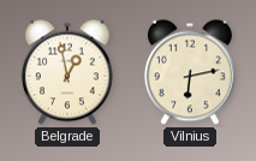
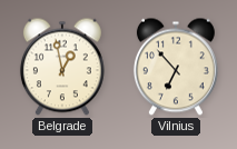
Vilnius: 6:13 -> 6:53 (176, 67)
